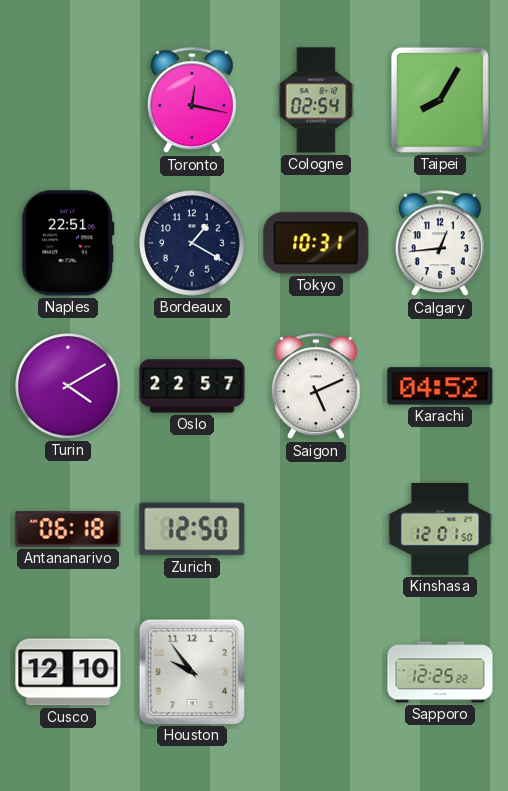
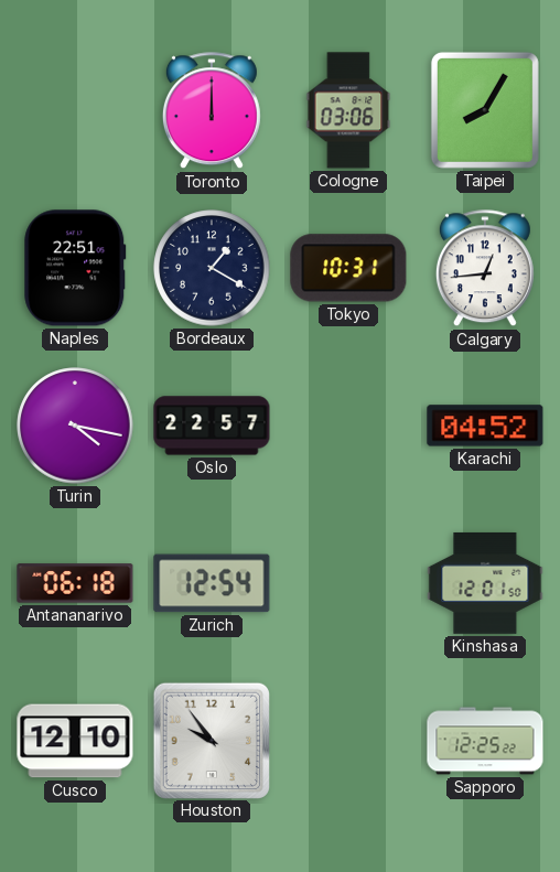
Toronto: 12:17 -> 12:00 (212, 111)
Cologne: 02:54 -> 03:06 (348, 110)
Turin: 4:10 -> 4:17 (75, 426)
Saigon: 5:11 -> none (316, 387)
Zurich: 12:50 -> 12:54 (212, 583)
